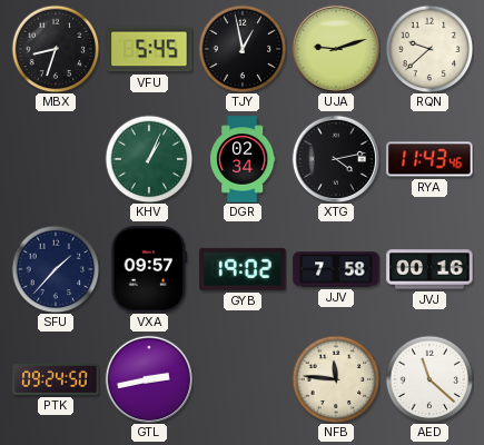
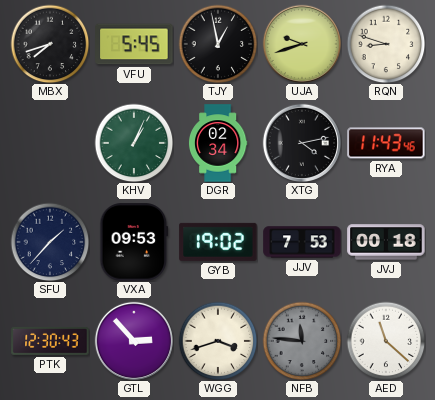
MBX: 8:33 -> 7:42 (50, 44)
UJA: 9:12 -> 9:42 (302, 44)
RQN: 9:38 -> 8:48 (386, 44)
VXA: 09:57 -> 09:53 (134, 242)
JJV: 7:58 -> 7:53 (302, 242)
JVJ: 00:16 -> 00:18 (386, 242)
PTK: 09:24 -> 12:30 (50, 341)
GTL: 2:43 -> 2:53 (134, 341)
WGG: none -> 3:42 (218, 341)
NFB dial: cream -> grey (302, 341)
